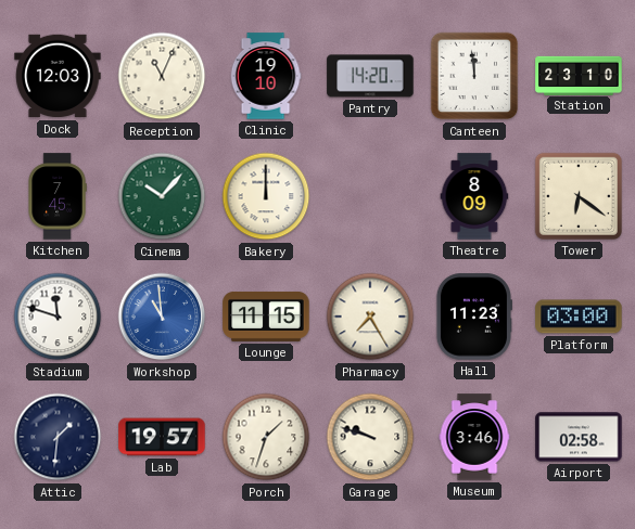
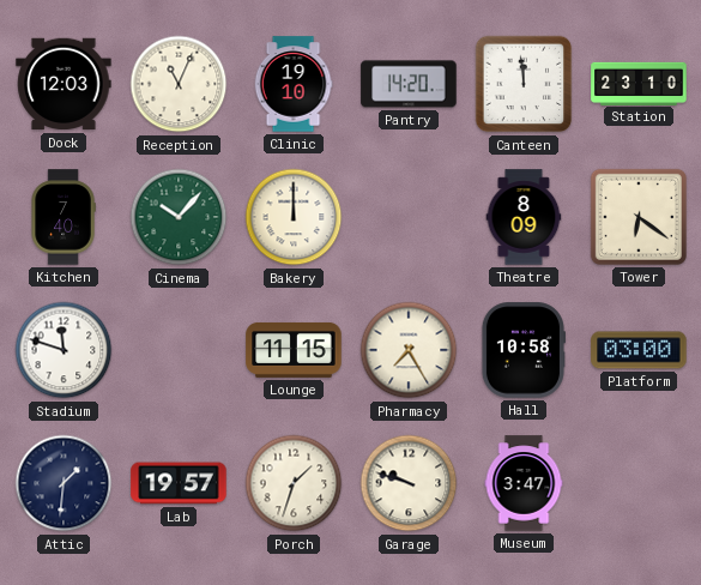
Kitchen: 7:45 -> 7:40 (64, 217)
Workshop: 10:59 -> none (162, 317)
Hall: 11:23 -> 10:58 (522, 350)
Museum: 3:46 -> 3:47 (524, 483)
Airport: 02:58 -> none (579, 437)
